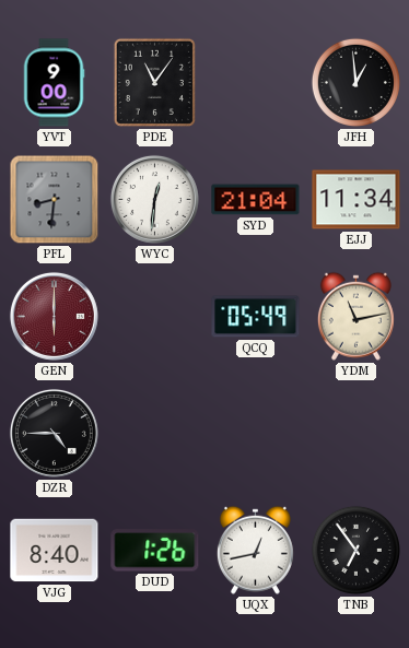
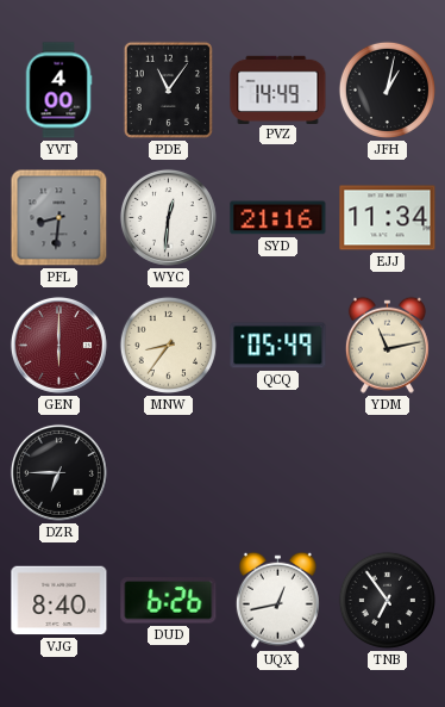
YVT: 9:00 -> 4:00 (58, 91)
PVZ: none -> 14:49 (278, 89)
JFH: 12:59 -> 1:02 (387, 89)
SYD: 21:04 -> 21:16 (278, 218)
MNW: none -> 8:36 (168, 345)
DZR: 4:45 -> 6:45 (58, 472)
DUD: 1:26 -> 6:26 (169, 601)
